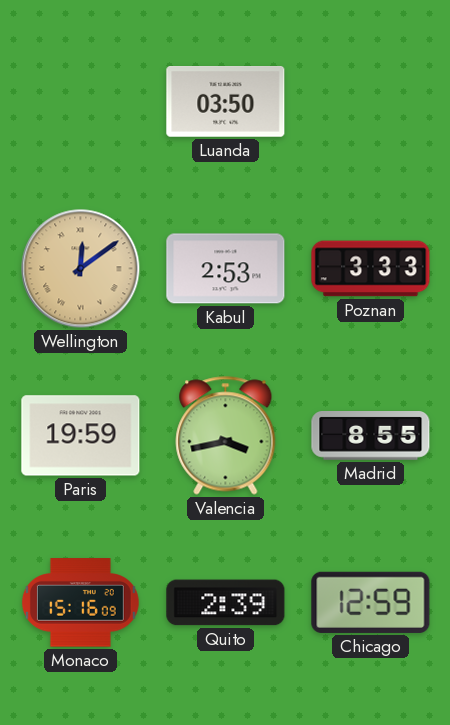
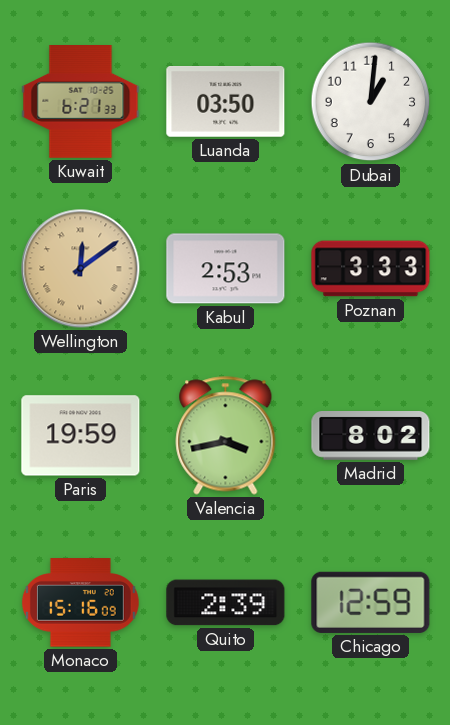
Kuwait: none -> 6:21 (81, 102)
Dubai: none -> 1:01 (371, 102)
Madrid: 8:55 -> 8:02 (371, 436)
